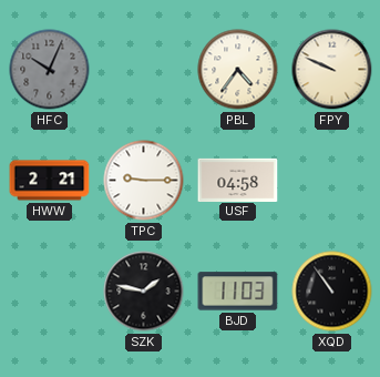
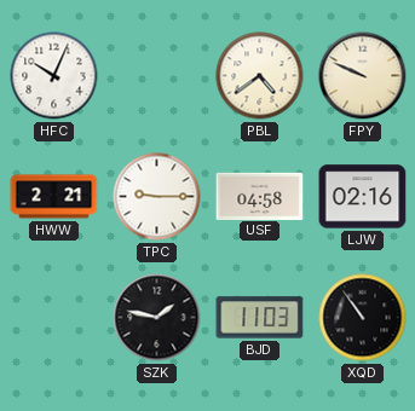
HFC dial: grey -> white (54, 76)
PBL: 4:36 -> 4:39 (260, 76)
LJW: none -> 02:16 (363, 197)
